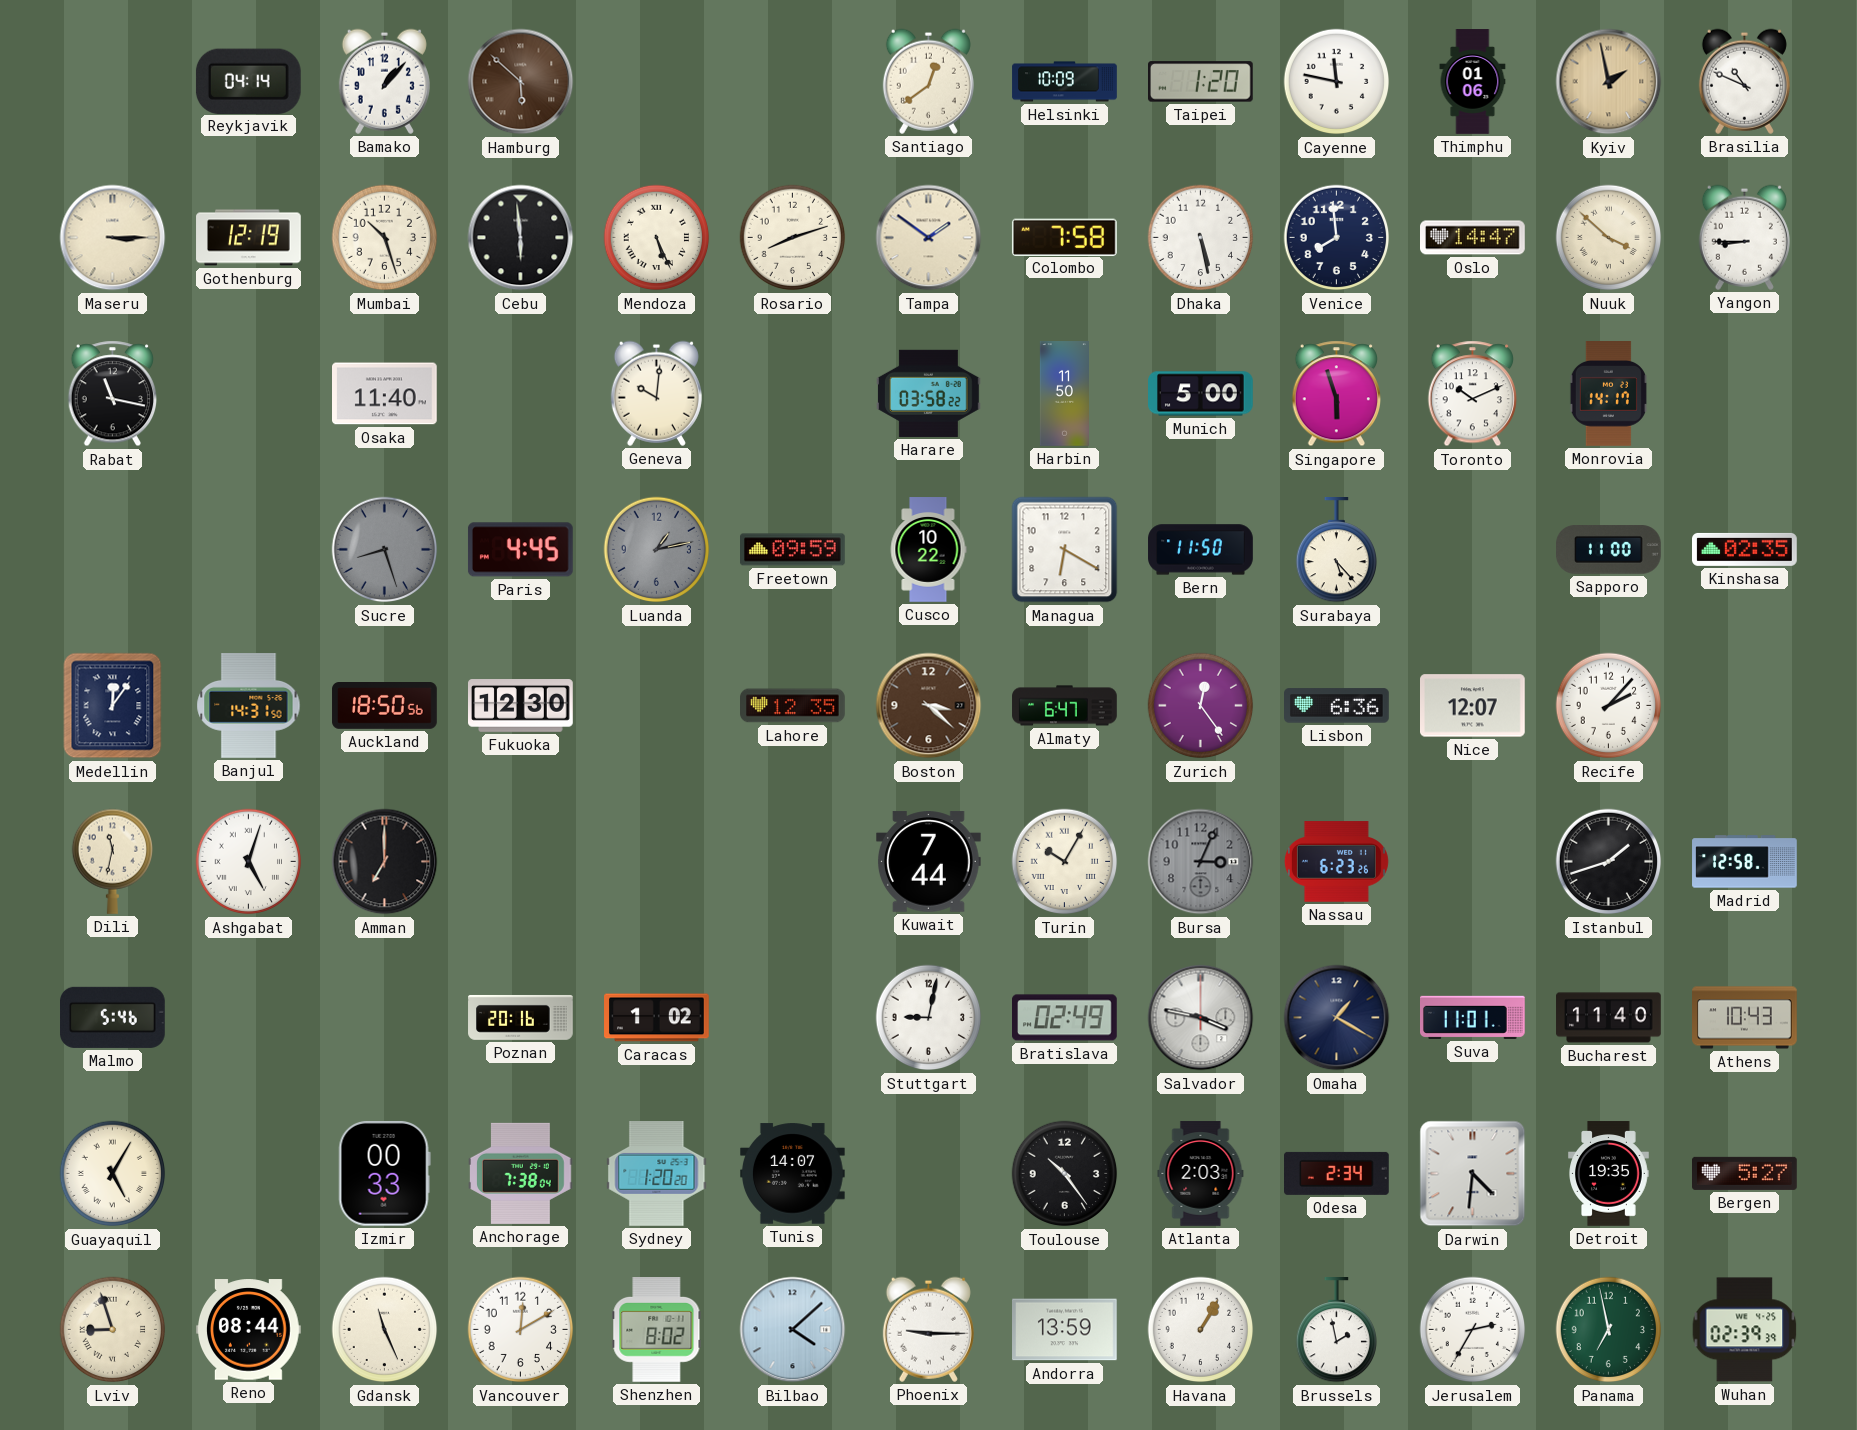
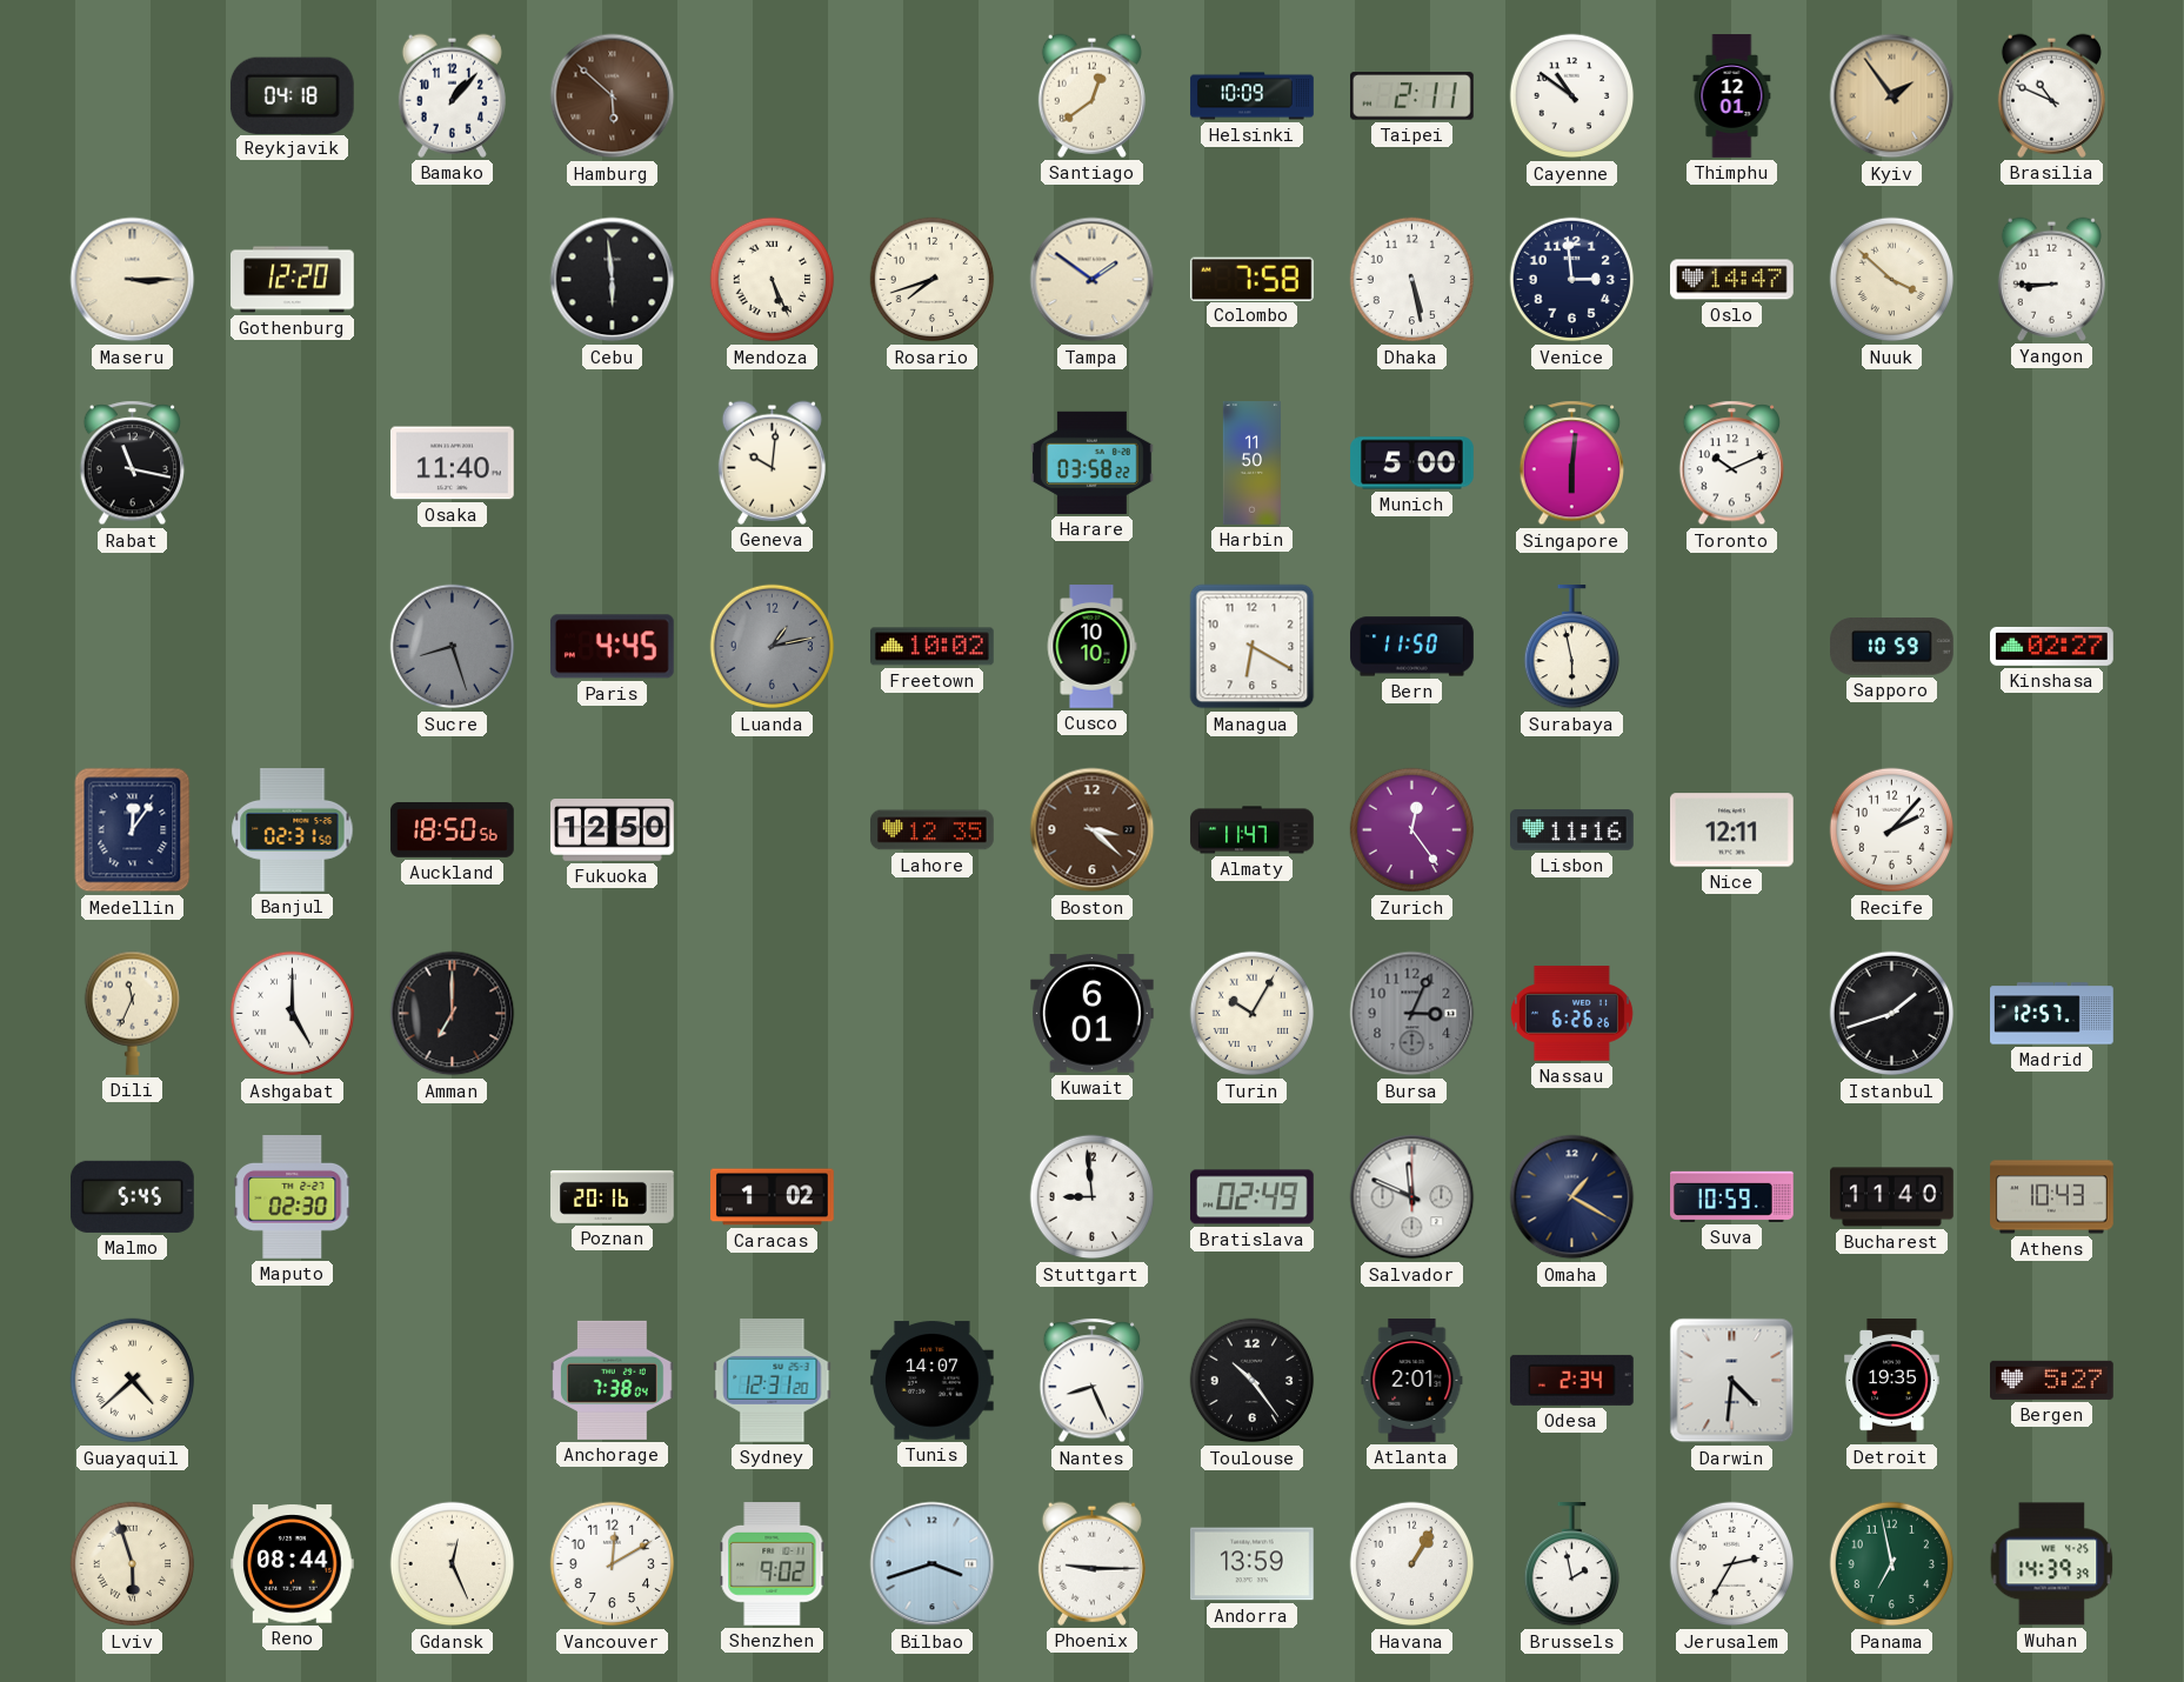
Reykjavik: 04:14 -> 04:18 (292, 95)
Taipei: 1:20 -> 2:11 (1412, 96)
Cayenne: 11:47 -> 10:51 (1572, 96)
Thimphu: 01:06 -> 12:01 (1732, 96)
Kyiv: 1:58 -> 1:54 (1892, 96)
Gothenburg: 12:19 -> 12:20 (293, 280)
Mumbai: 10:27 -> none (385, 238)
Rosario: 8:12 -> 7:42 (933, 280)
Venice: 7:59 -> 2:59 (1572, 280)
Singapore: 5:57 -> 6:01 (1572, 463)
Monrovia: 14:17 -> none (1608, 394)
Freetown: 09:59 -> 10:02 (933, 647)
Cusco: 10:22 -> 10:10 (1091, 647)
Surabaya: 5:23 -> 5:58 (1571, 648)
Sapporo: 11:00 -> 10:59 (1892, 647)
Kinshasa: 02:35 -> 02:27 (2052, 646)
Banjul: 14:31 -> 02:31 (293, 830)
Fukuoka: 12:30 -> 12:50 (613, 830)
Almaty: 6:47 -> 11:47 (1253, 830)
Lisbon: 6:36 -> 11:16 (1572, 830)
Nice: 12:07 -> 12:11 (1732, 830)
Dili: 11:32 -> 11:34 (132, 1013)
Ashgabat: 5:03 -> 5:00 (293, 1014)
Kuwait: 7:44 -> 6:01 (1093, 1014)
Nassau: 6:23 -> 6:26 (1571, 1014)
Madrid: 12:58 -> 12:57 (2052, 1014)
Malmo: 5:46 -> 5:45 (133, 1196)
Maputo: none -> 02:30 (293, 1197)
Stuttgart: 9:02 -> 8:59 (1093, 1197)
Salvador: 3:47 -> 11:49 (1412, 1197)
Suva: 11:01 -> 10:59 (1732, 1196)
Guayaquil: 5:05 -> 4:38 (133, 1381)
Izmir: 00:33 -> none (384, 1173)
Sydney: 1:20 -> 12:31 (773, 1381)
Nantes: none -> 8:26 (1093, 1381)
Atlanta: 2:03 -> 2:01 (1412, 1381)
Lviv: 8:57 -> 5:57 (133, 1564)
Gdansk: 11:26 -> 12:26 (453, 1564)
Shenzhen: 8:02 -> 9:02 (773, 1564)
Bilbao: 4:08 -> 3:42 (933, 1564)
Wuhan: 02:39 -> 14:39 (2052, 1564)
